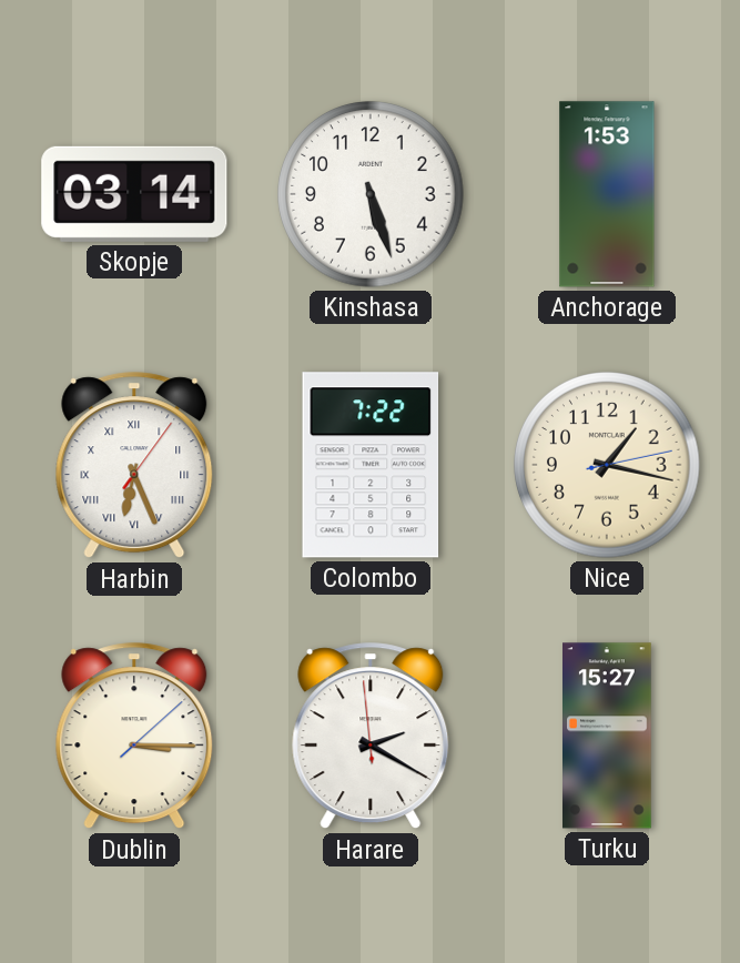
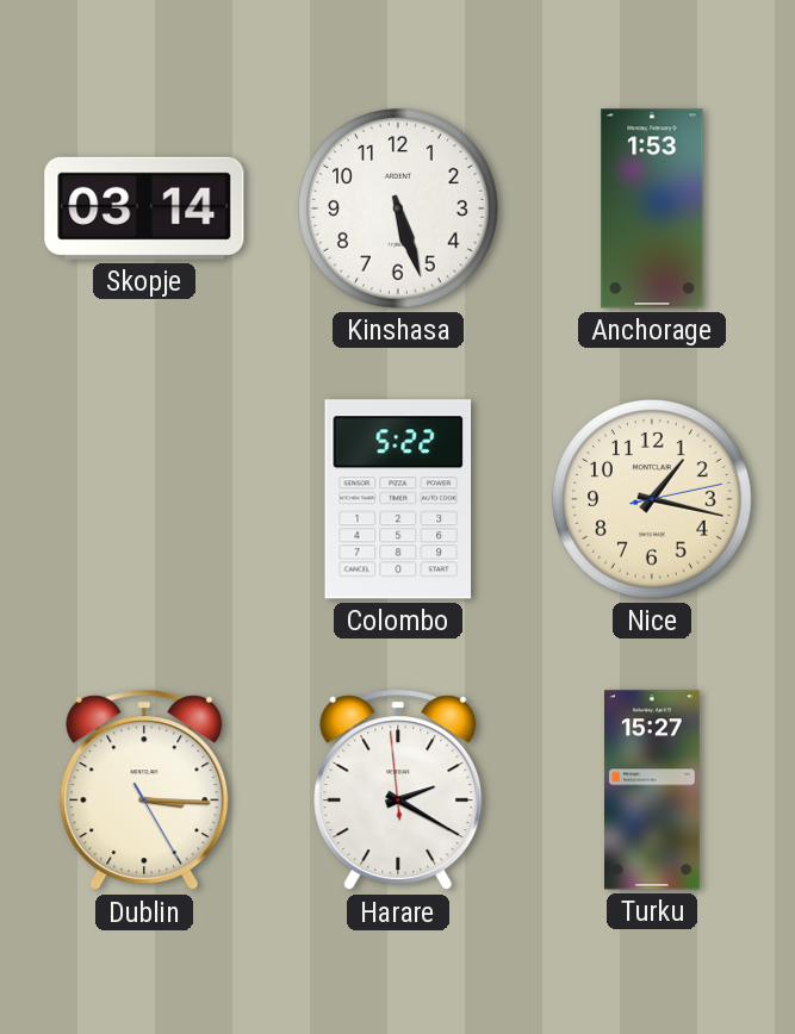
Harbin: 6:26 -> none (134, 466)
Colombo: 7:22 -> 5:22 (398, 499)
Dublin: 3:15:08 -> 3:15:25 (144, 791)
